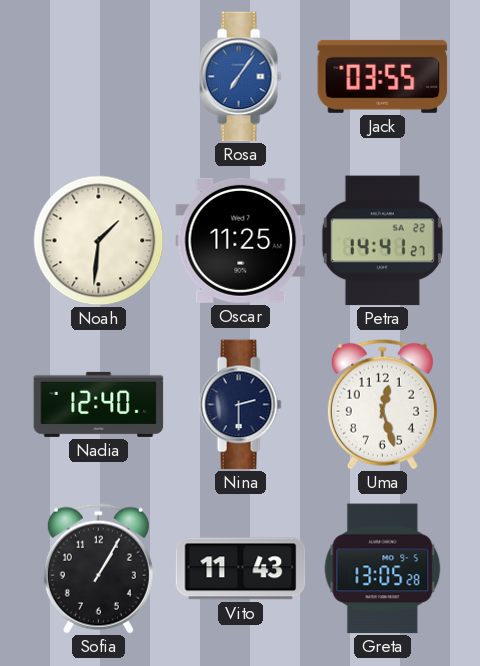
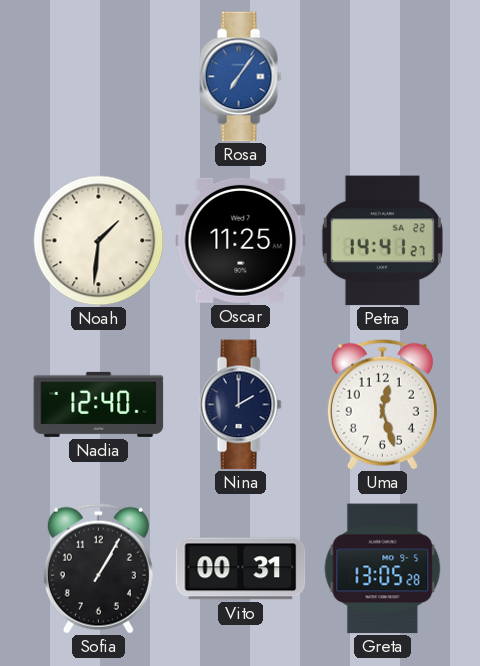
Jack: 03:55 -> none (383, 76)
Nina: 2:30 -> 2:00 (240, 405)
Vito: 11:43 -> 00:31 (241, 569)
